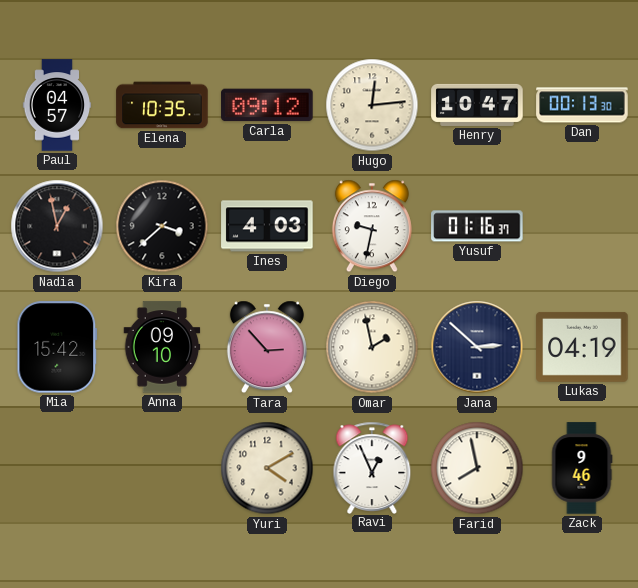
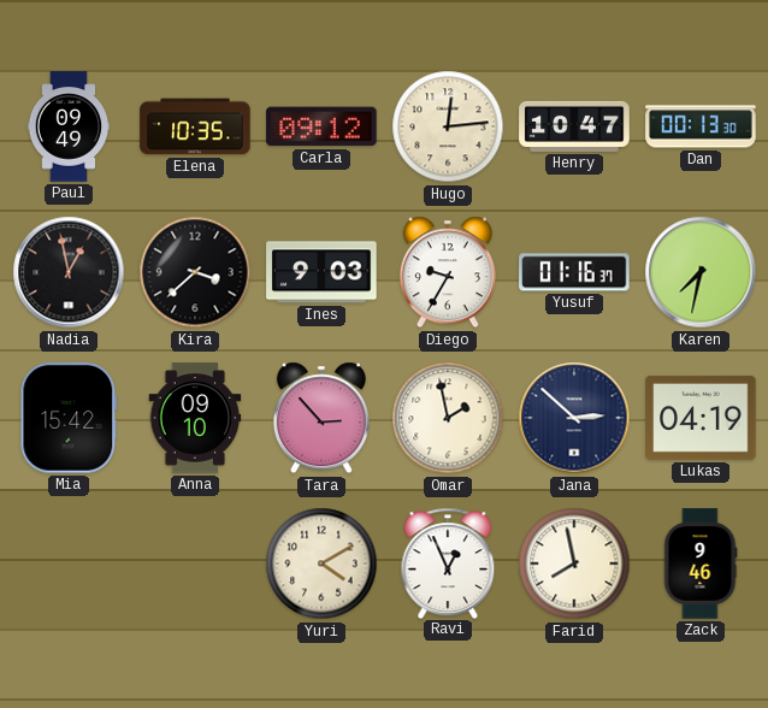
Paul: 04:57 -> 09:49 (69, 126)
Ines: 4:03 -> 9:03 (321, 272)
Diego: 9:32 -> 9:35 (448, 272)
Karen: none -> 7:32 (701, 272)
